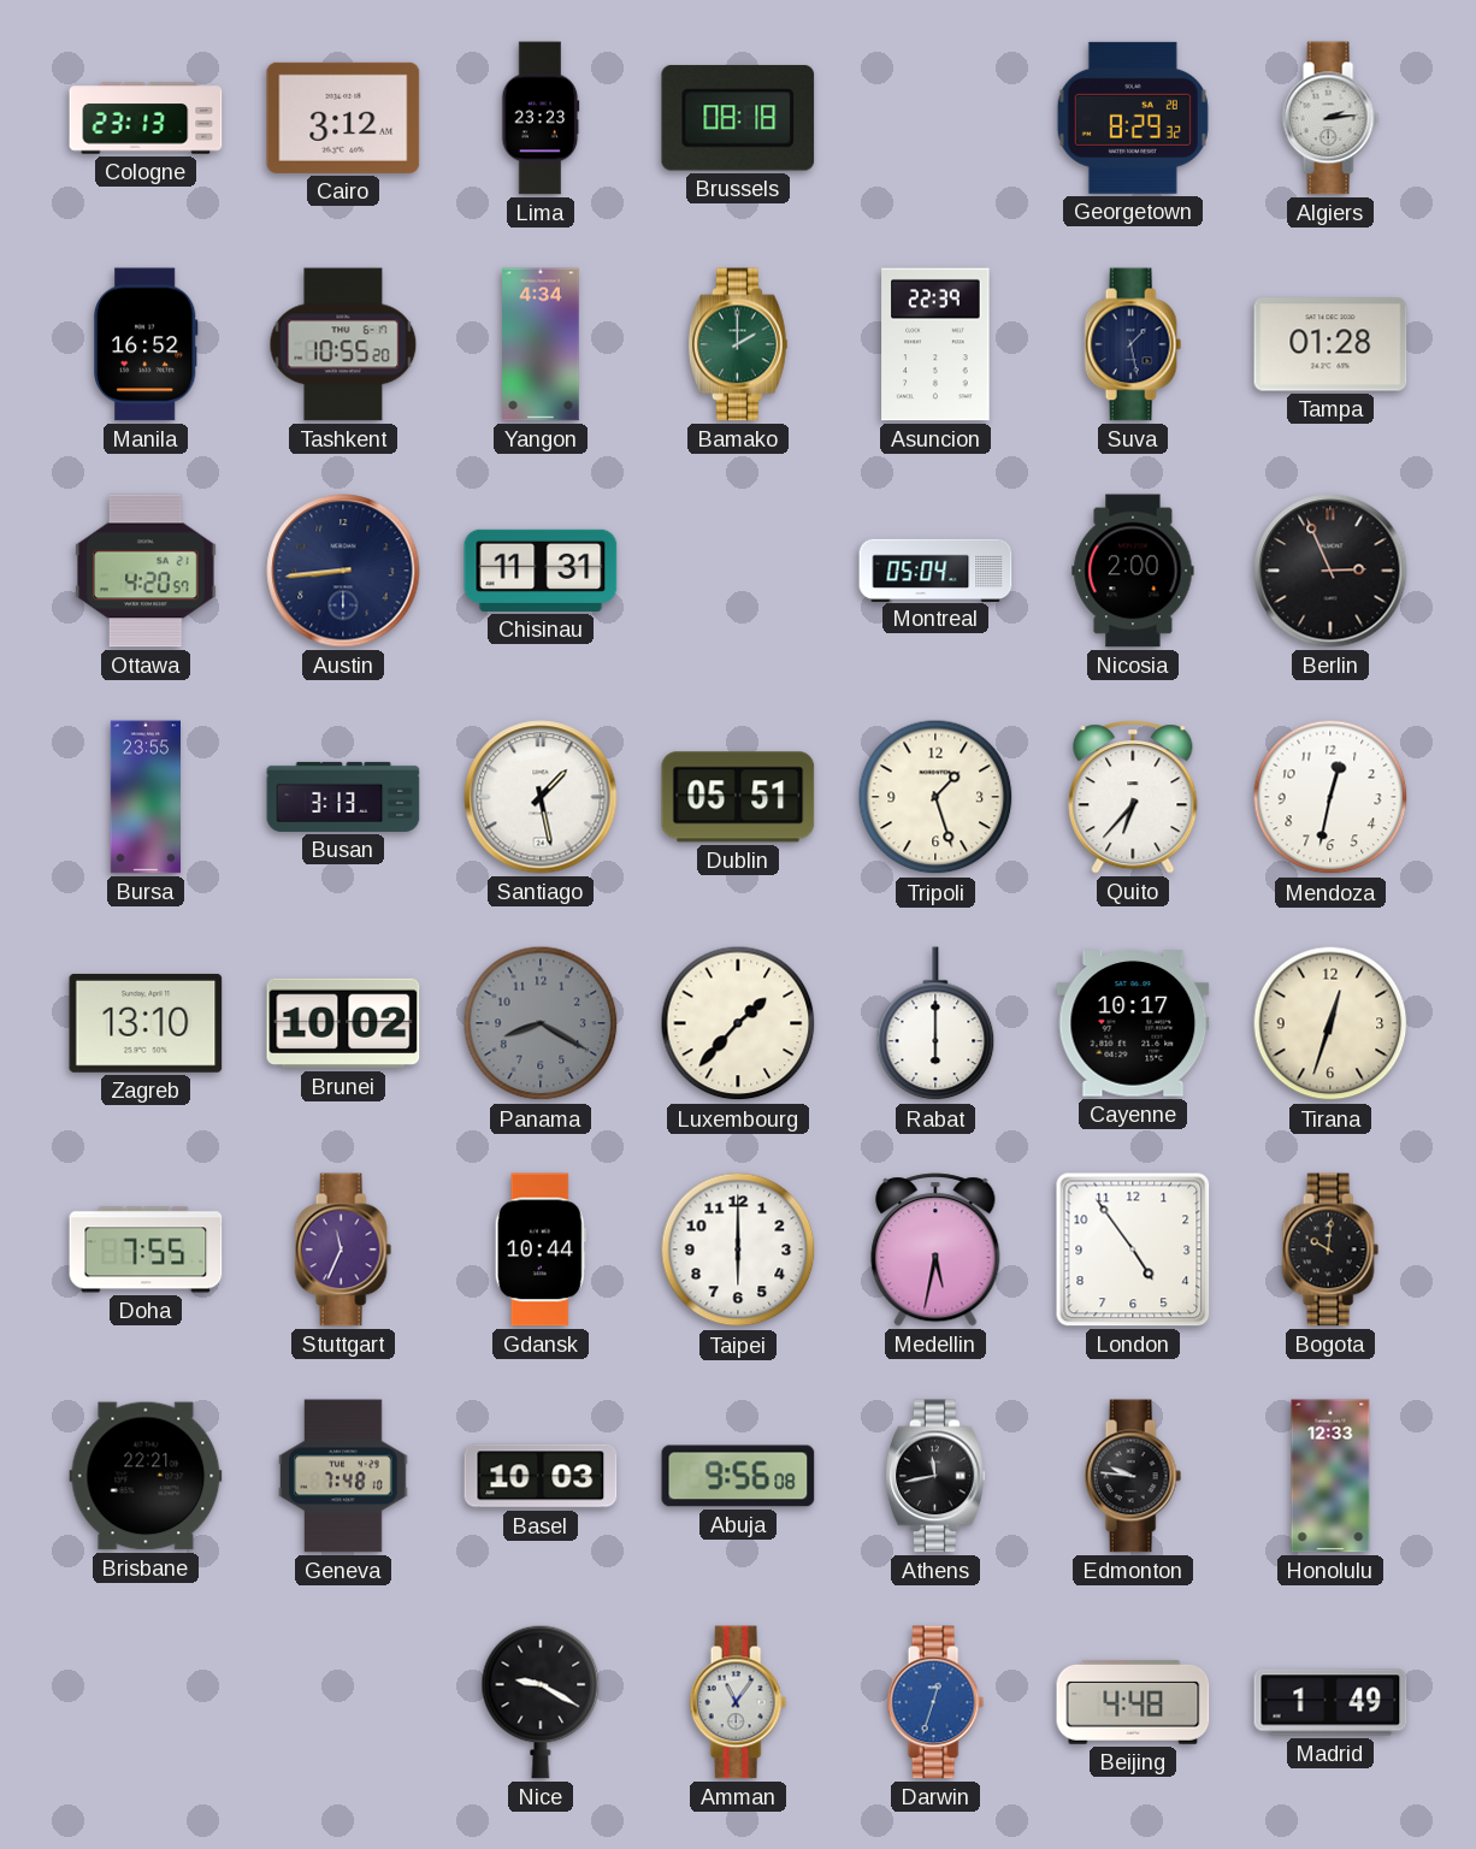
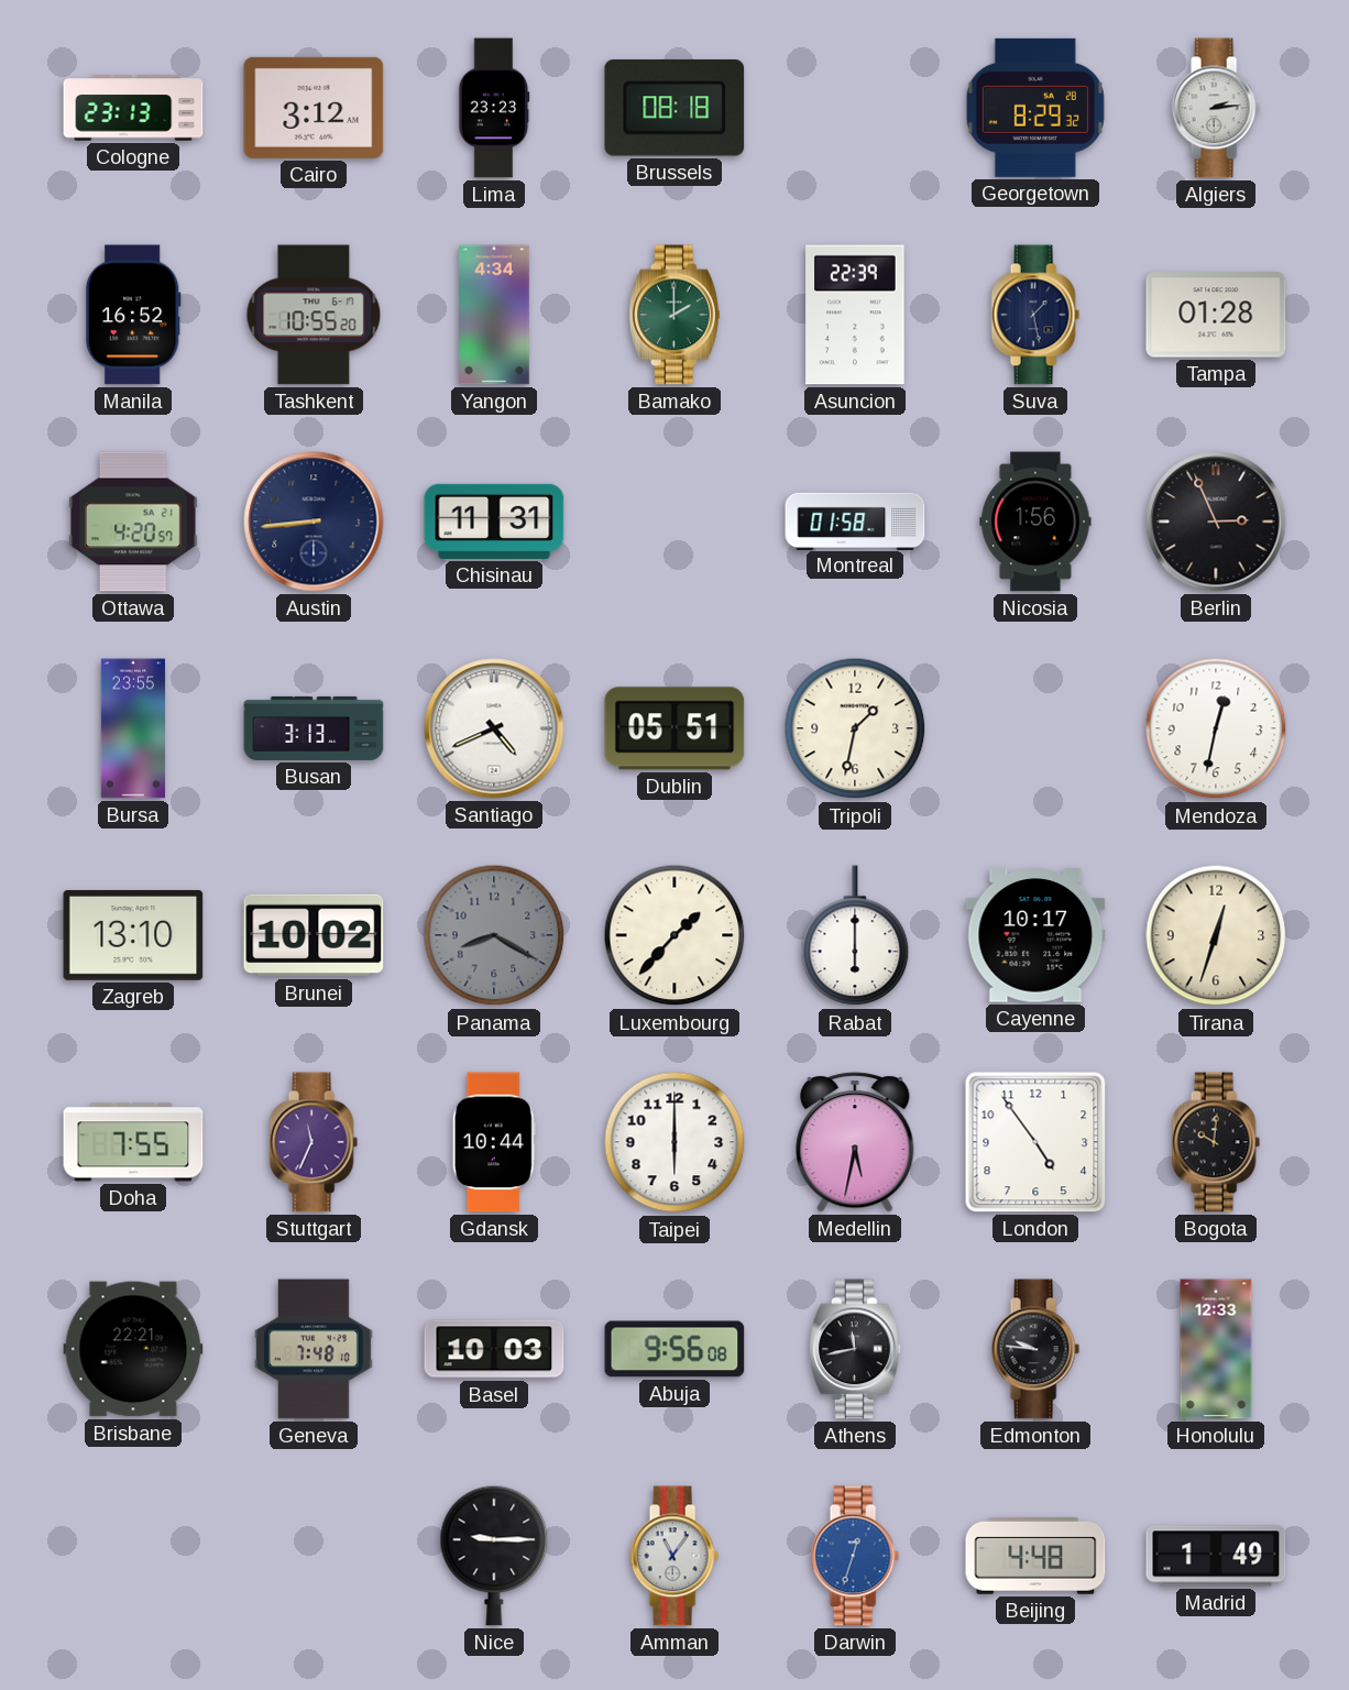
Montreal: 05:04 -> 01:58 (855, 520)
Nicosia: 2:00 -> 1:56 (1035, 522)
Santiago: 1:28 -> 4:41 (494, 728)
Tripoli: 1:27 -> 1:32 (855, 728)
Quito: 6:37 -> none (1133, 797)
Nice: 9:20 -> 9:15 (494, 1556)
